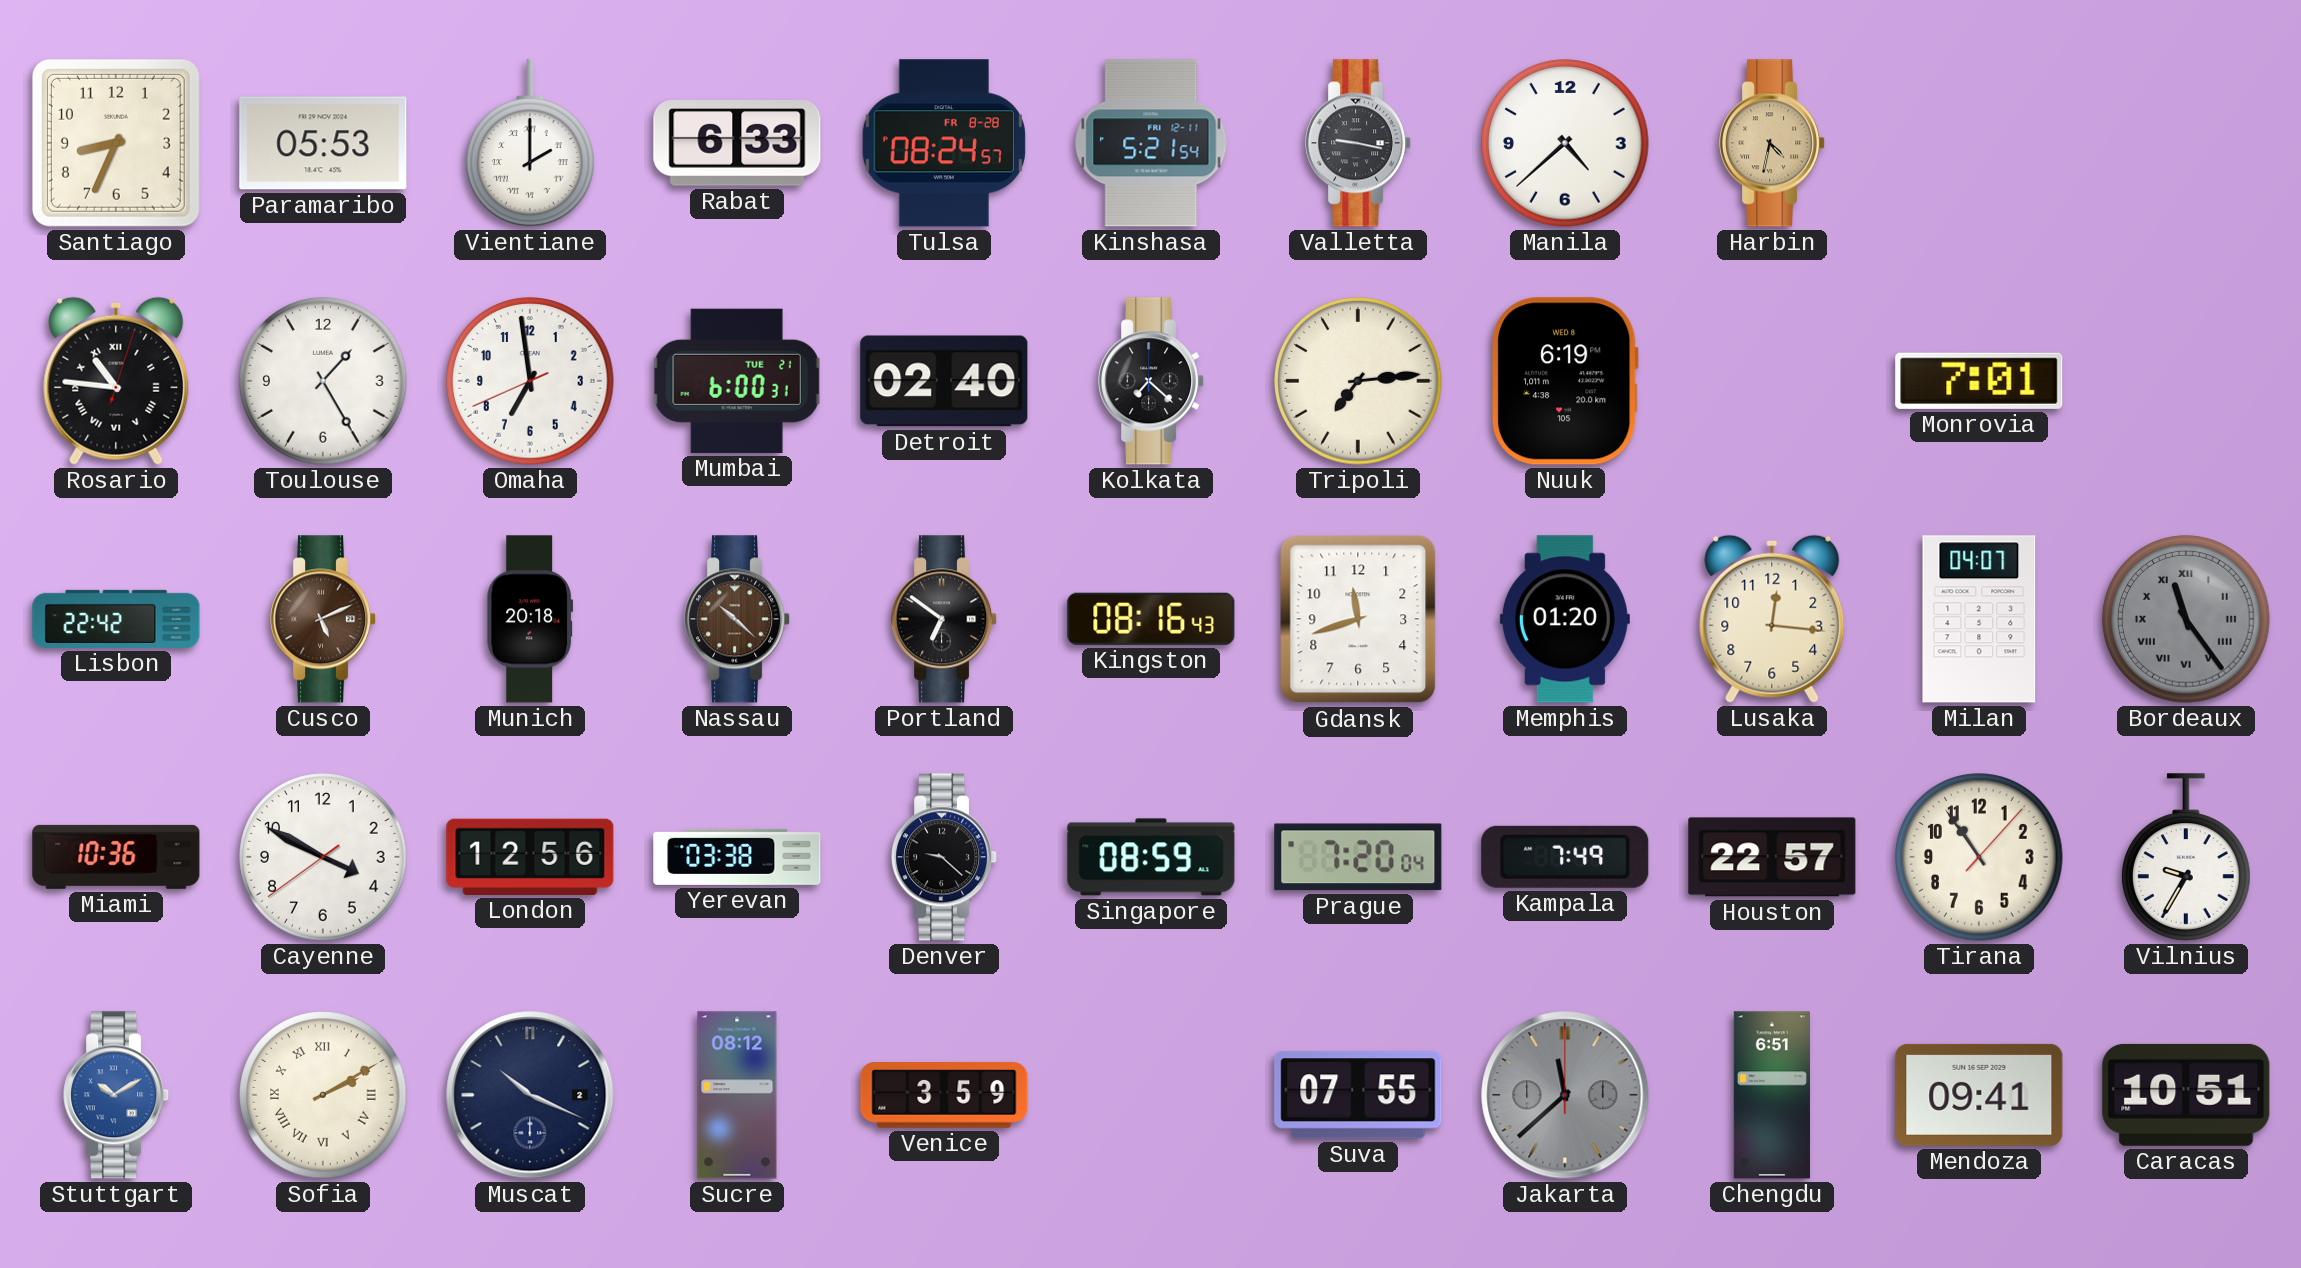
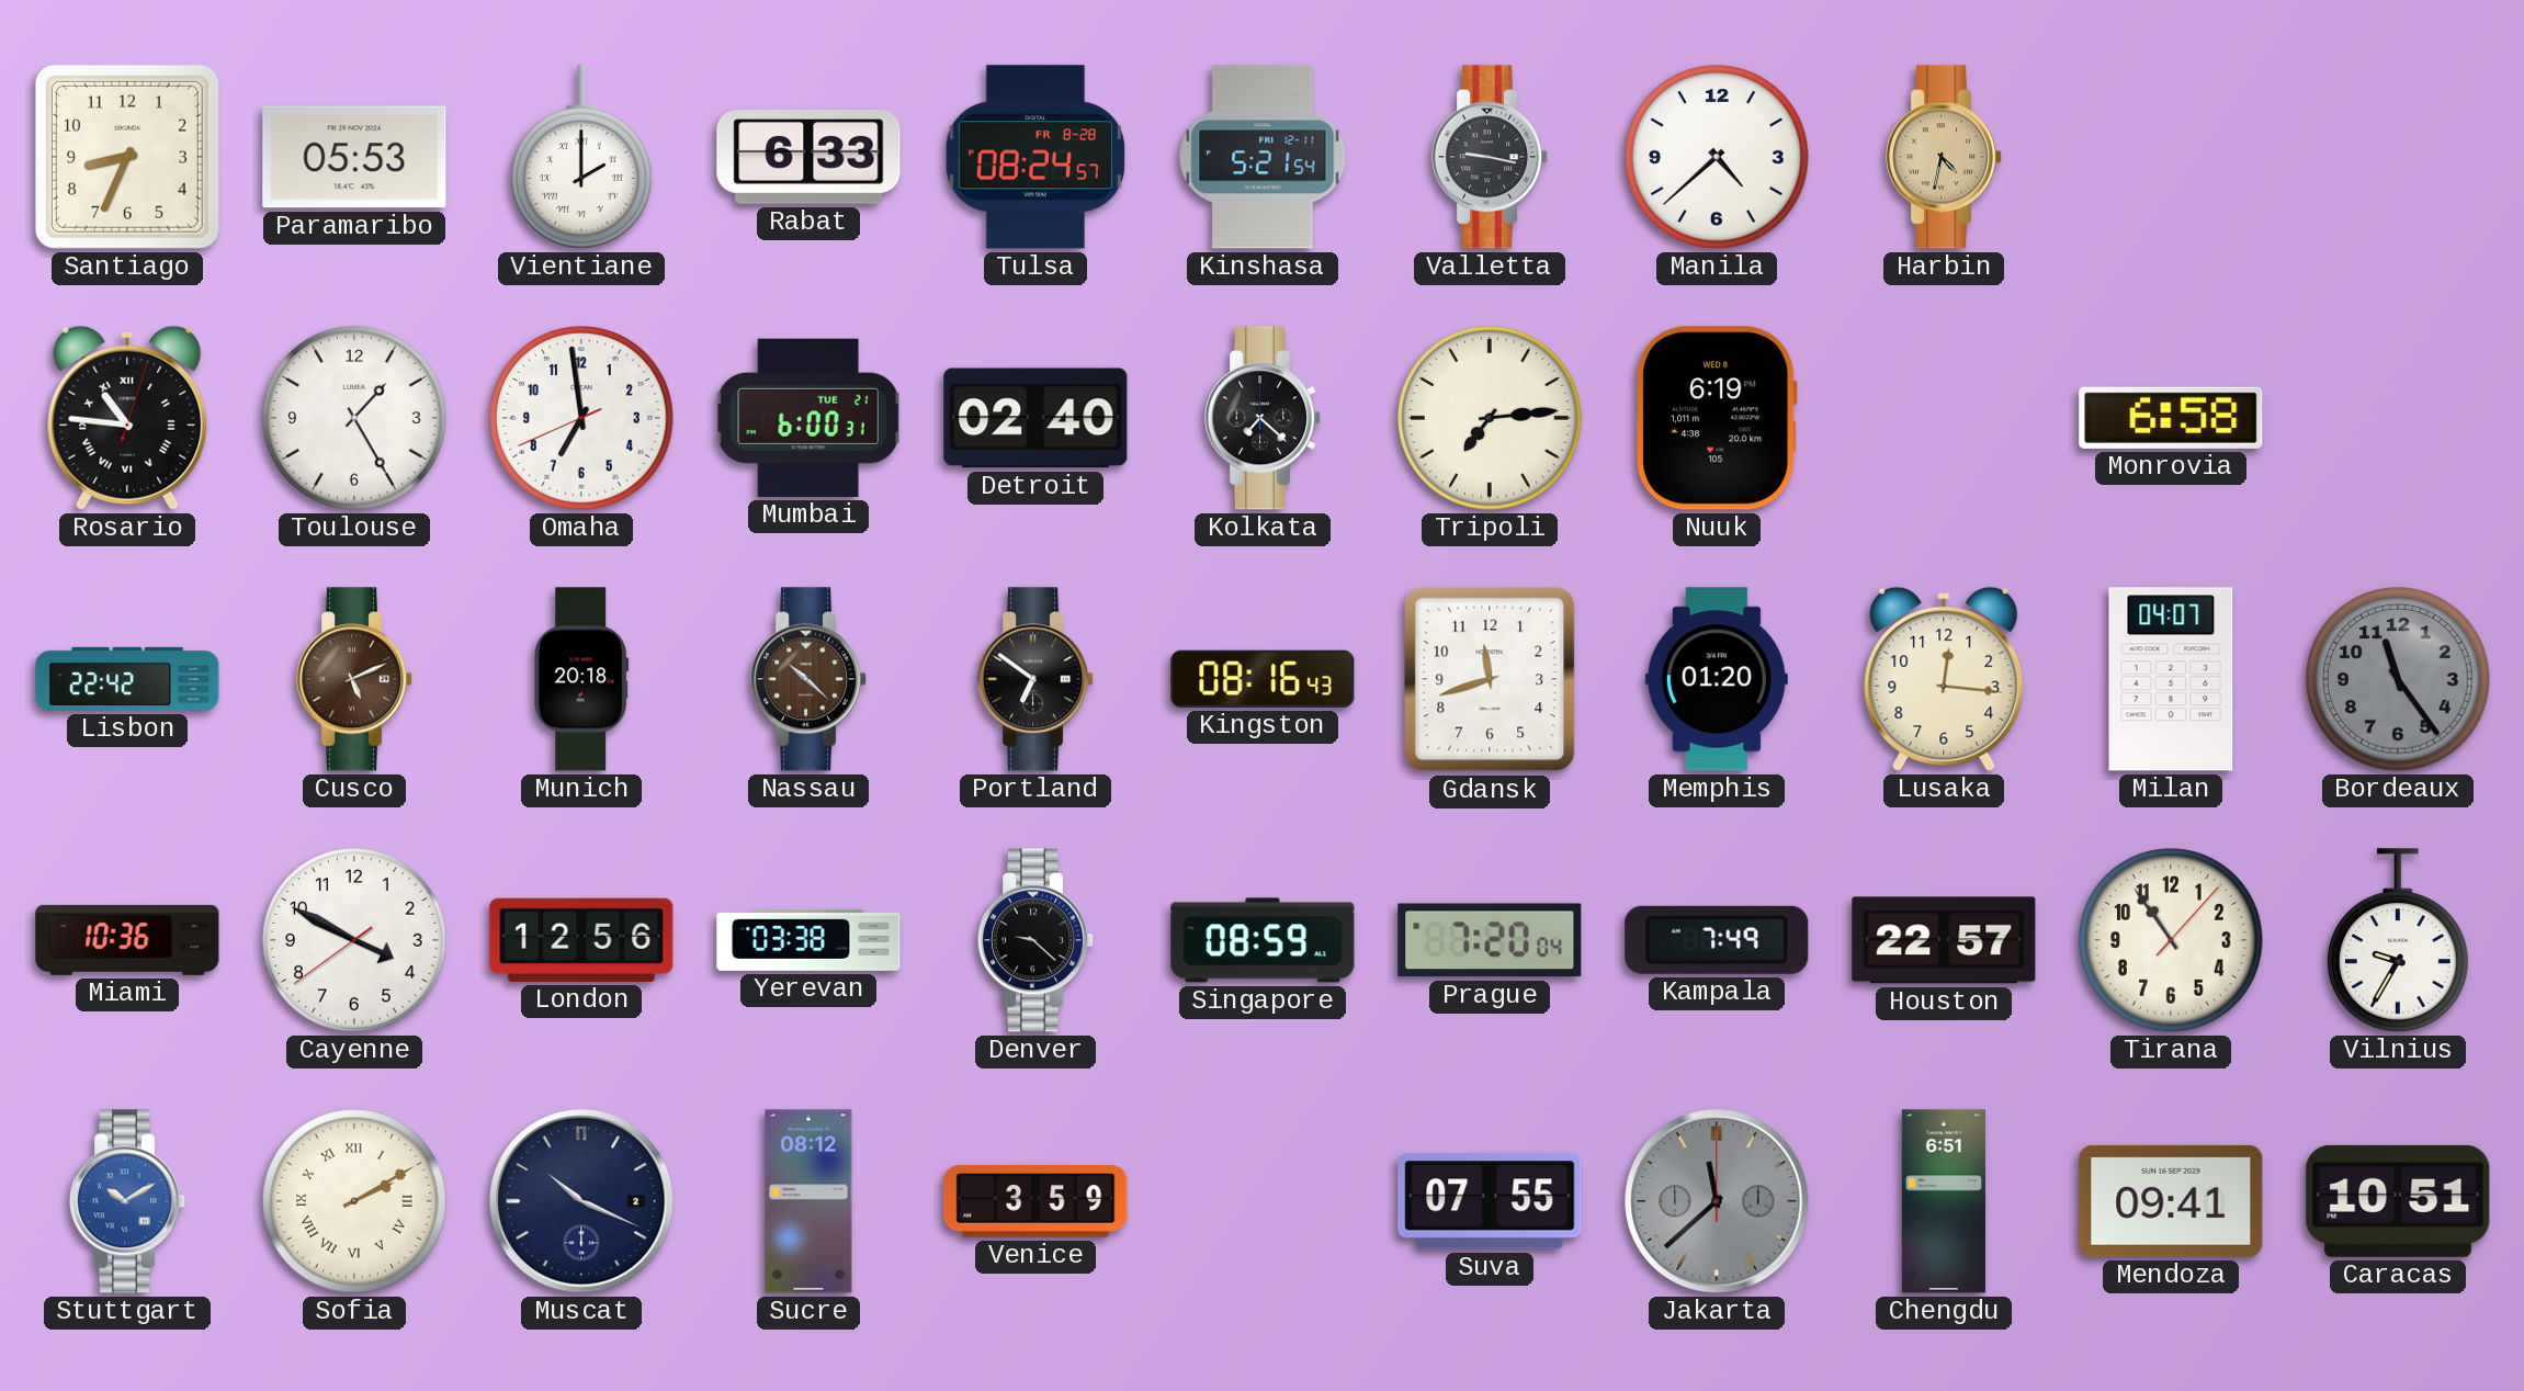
Monrovia: 7:01 -> 6:58 (2171, 418)
Bordeaux numerals: Roman -> Arabic (2398, 679)
